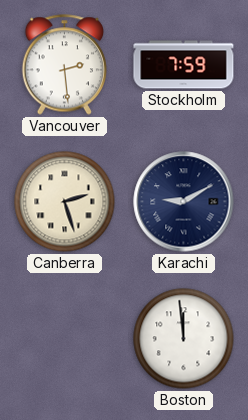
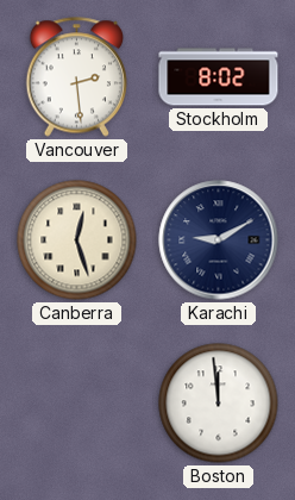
Stockholm: 7:59 -> 8:02 (219, 77)
Canberra: 2:27 -> 12:27 (77, 240)
